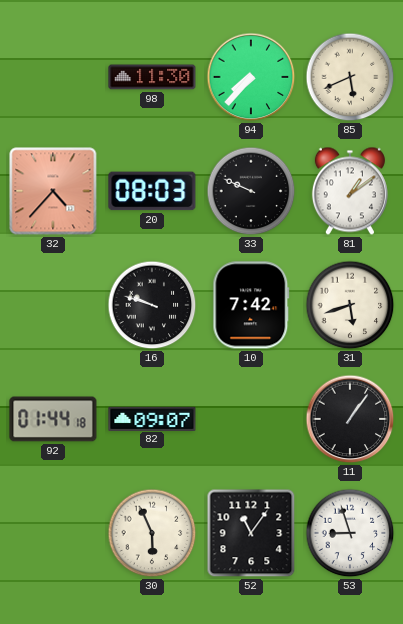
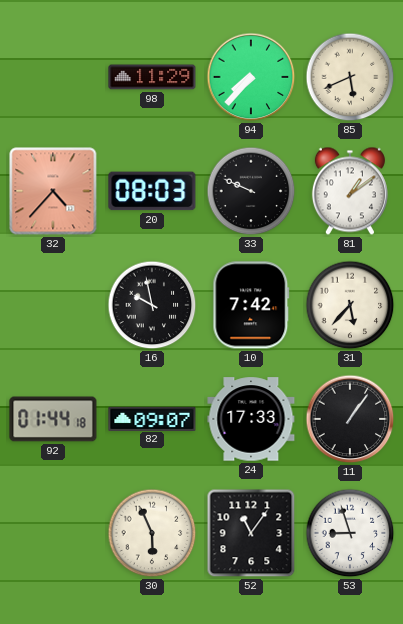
98: 11:30 -> 11:29 (152, 77)
16: 9:48 -> 9:58 (152, 305)
31: 5:42 -> 5:37 (350, 305)
24: none -> 17:33 (251, 419)
